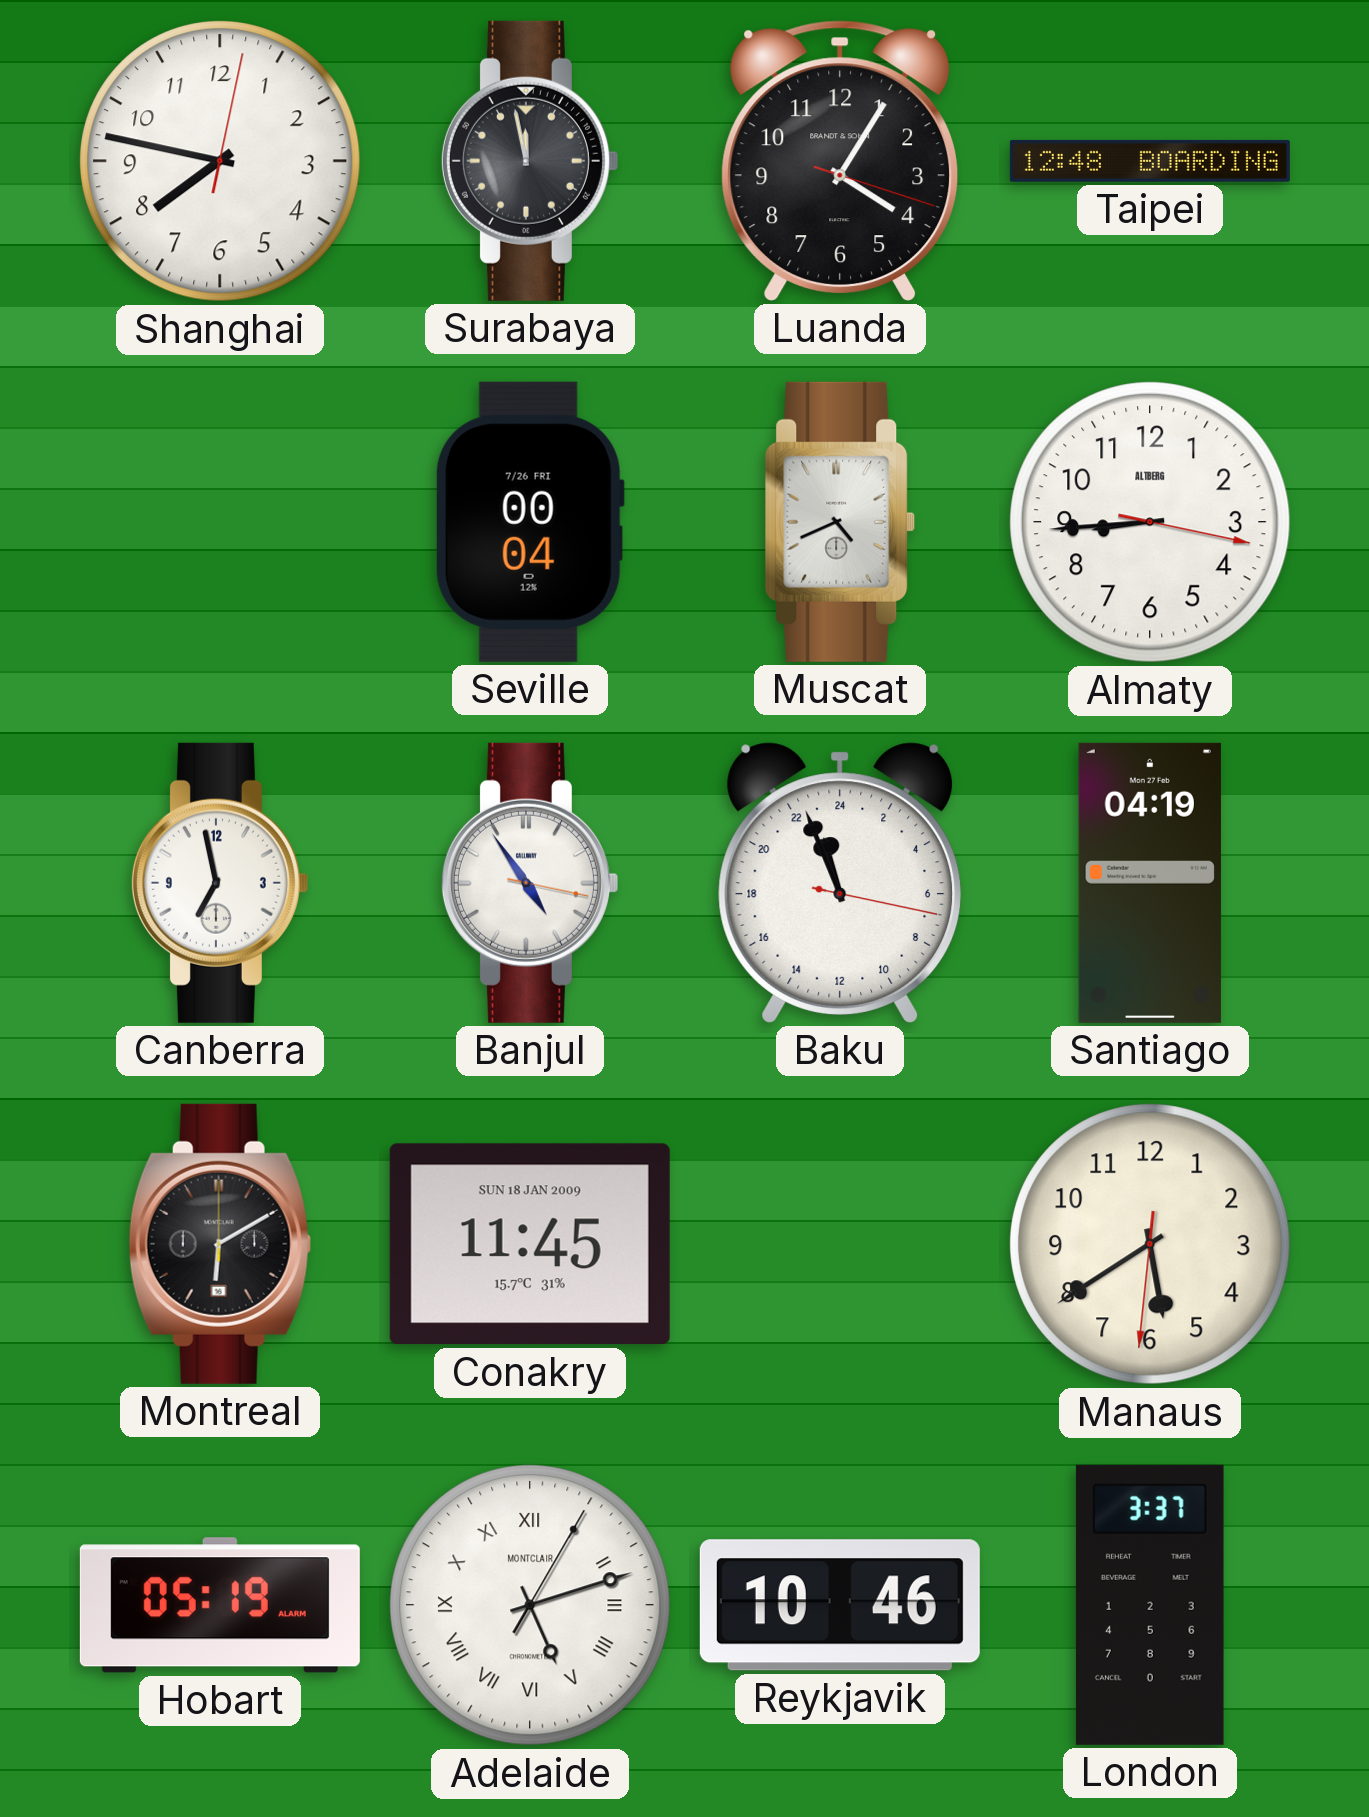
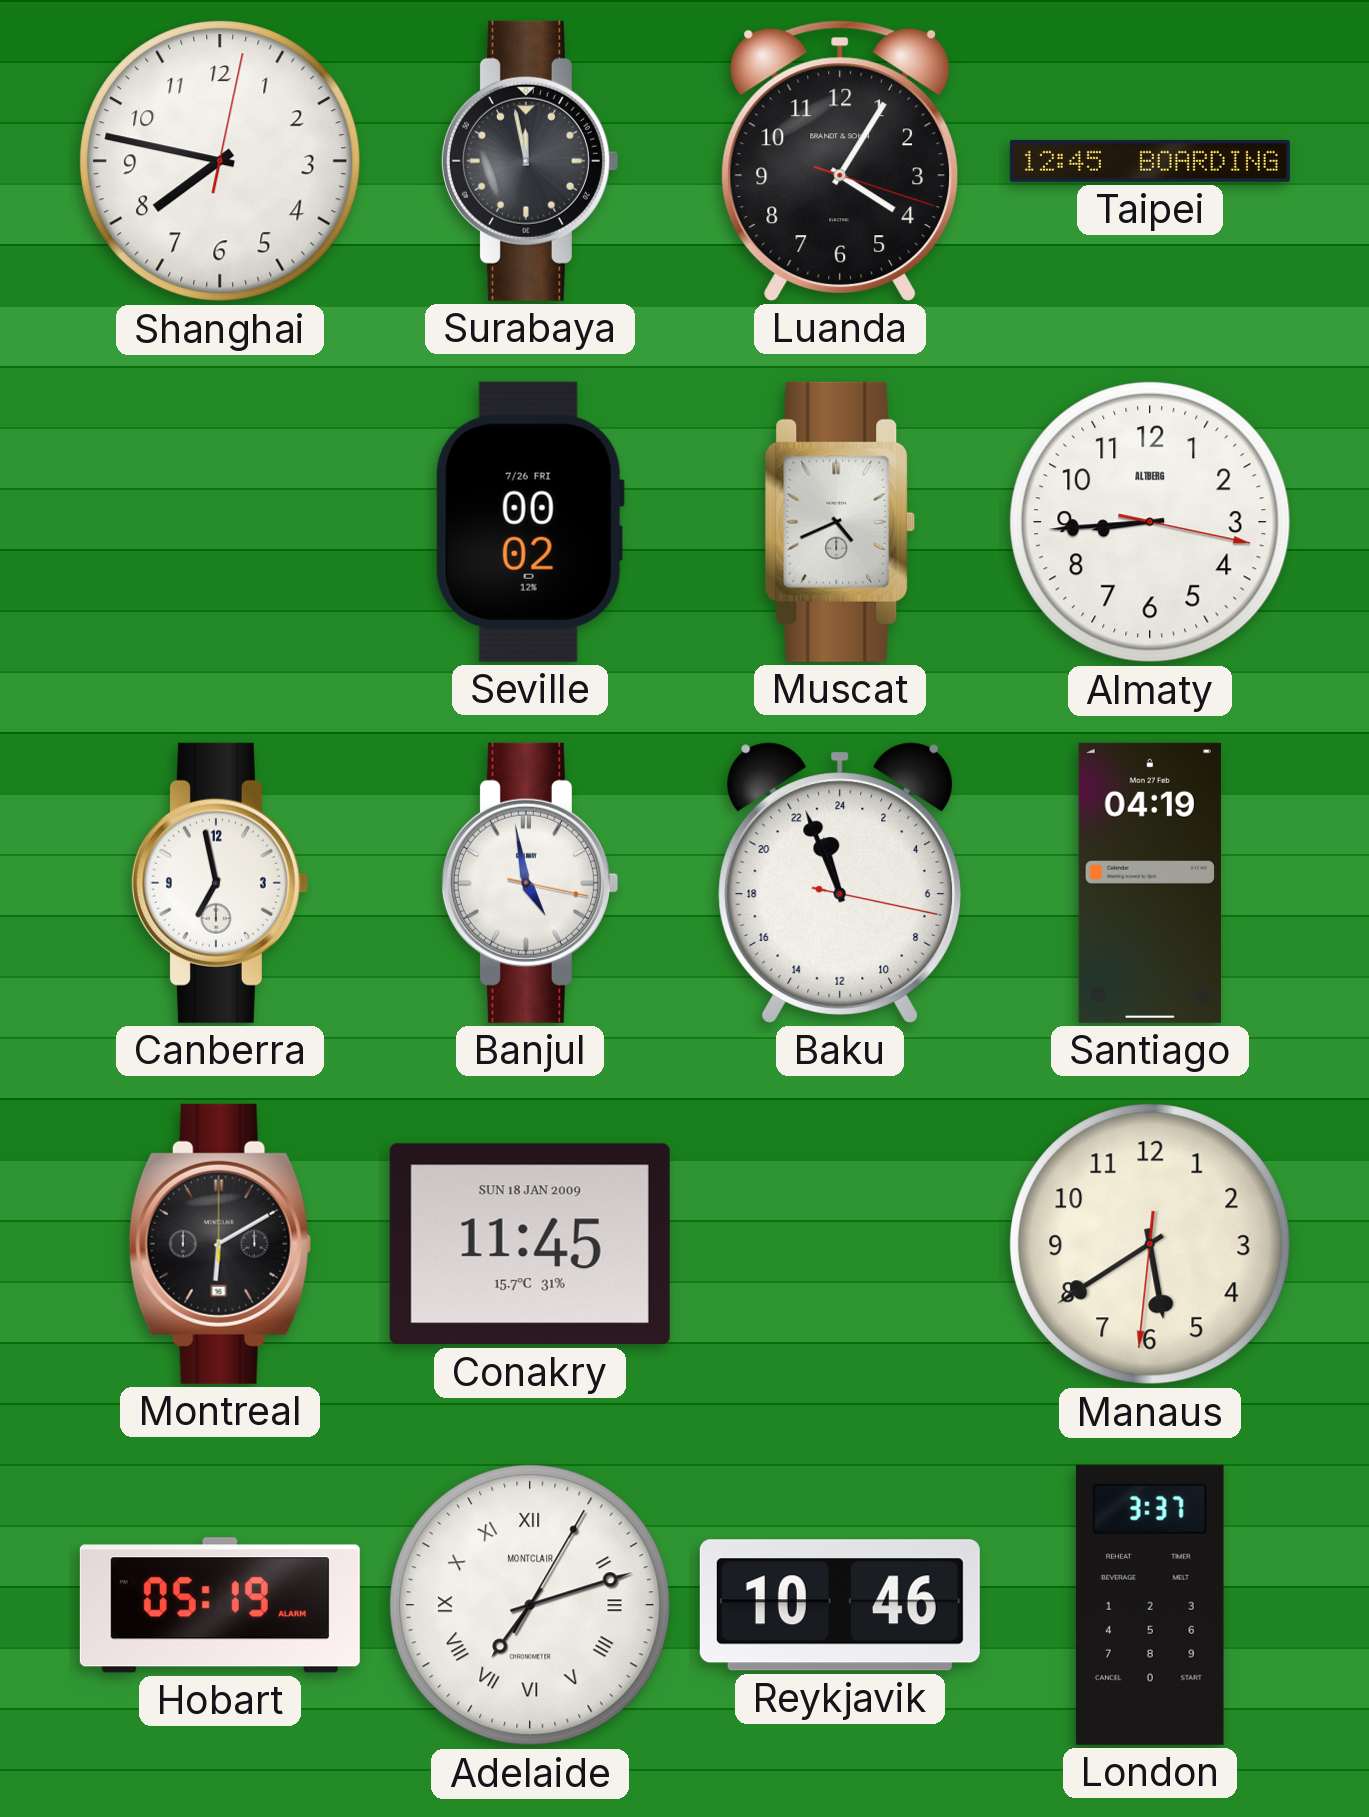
Taipei: 12:48 -> 12:45 (1150, 161)
Seville: 00:04 -> 00:02 (530, 522)
Banjul: 4:54 -> 4:58 (529, 883)
Adelaide: 5:12 -> 7:12 (530, 1605)
